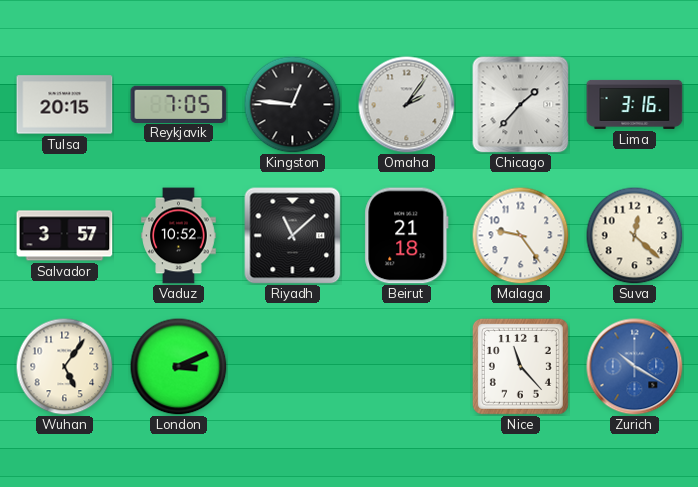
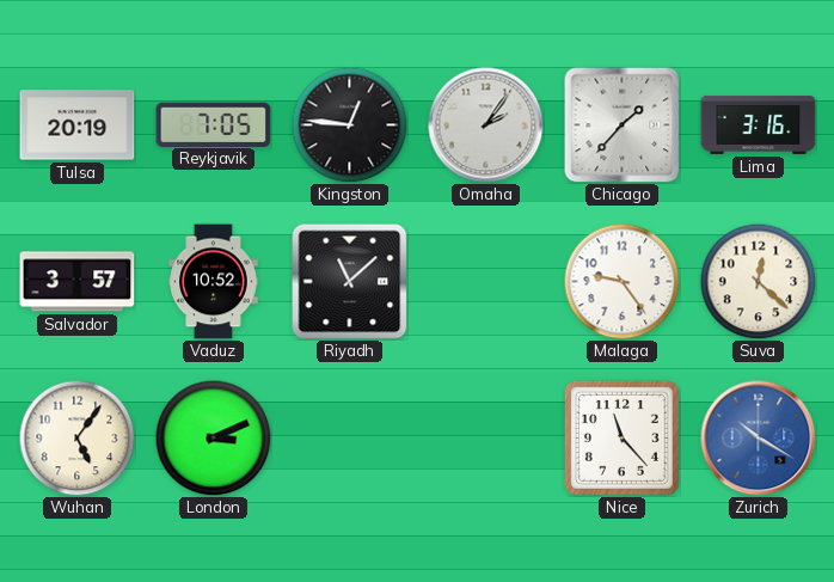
Tulsa: 20:15 -> 20:19 (78, 125)
Beirut: 21:18 -> none (407, 236)
